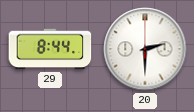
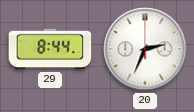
20: 2:30 -> 2:34 (145, 49)
